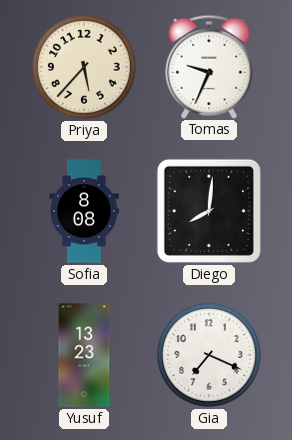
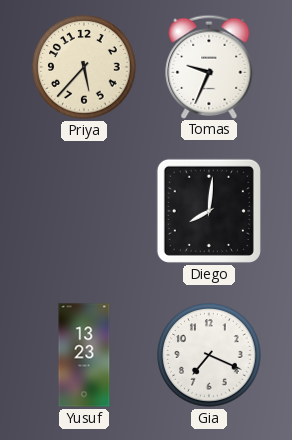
Sofia: 8:08 -> none (84, 211)
